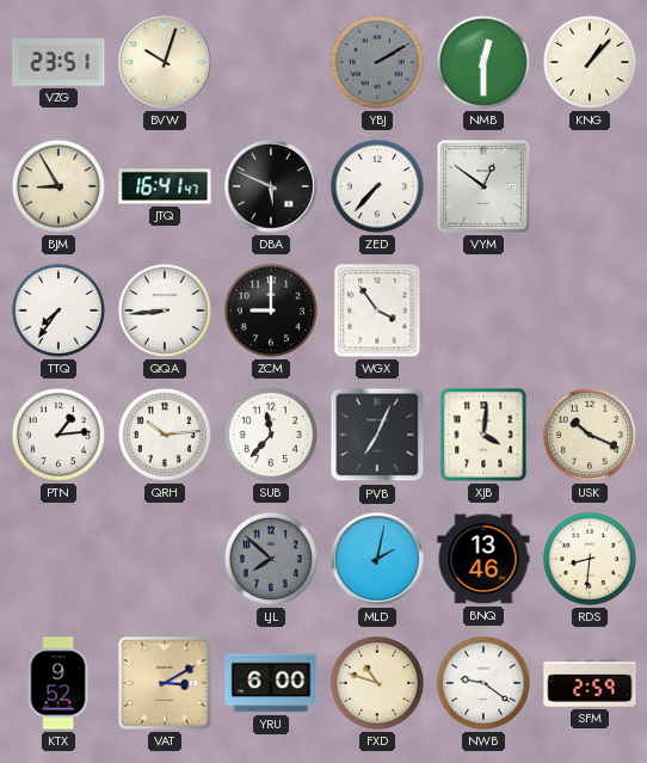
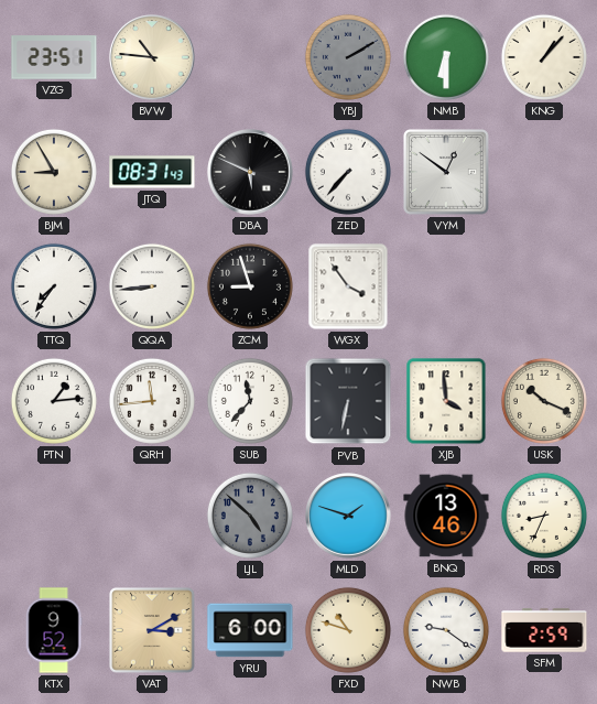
BVW: 10:03 -> 10:46 (152, 57)
NMB: 12:30 -> 6:30 (446, 57)
JTQ: 16:41 -> 08:31 (152, 172)
ZCM: 9:00 -> 8:57 (250, 286)
QRH: 10:14 -> 11:44 (152, 401)
PVB: 7:04 -> 6:32 (348, 401)
XJB: 4:01 -> 3:59 (446, 401)
LJL: 7:52 -> 4:52 (250, 516)
MLD: 2:02 -> 1:48 (348, 516)
RDS: 8:31 -> 8:34 (544, 516)
